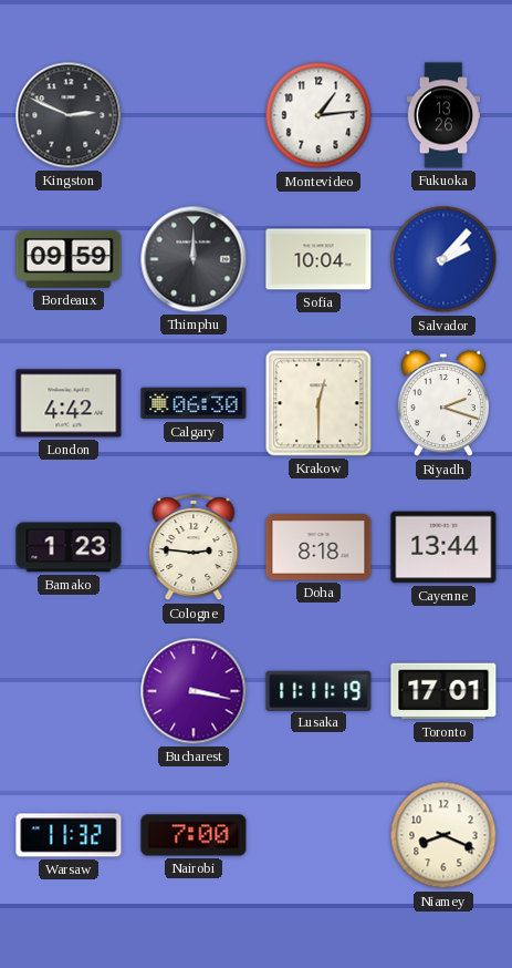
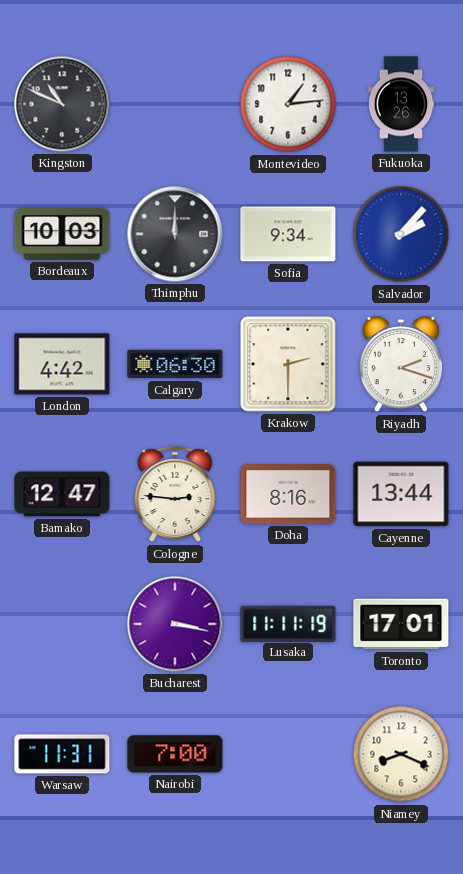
Kingston: 2:49 -> 10:49 (62, 104)
Bordeaux: 09:59 -> 10:03 (62, 234)
Sofia: 10:04 -> 9:34 (288, 234)
Krakow: 12:30 -> 2:30 (288, 364)
Bamako: 1:23 -> 12:47 (62, 494)
Doha: 8:18 -> 8:16 (288, 494)
Warsaw: 11:32 -> 11:31 (62, 754)
